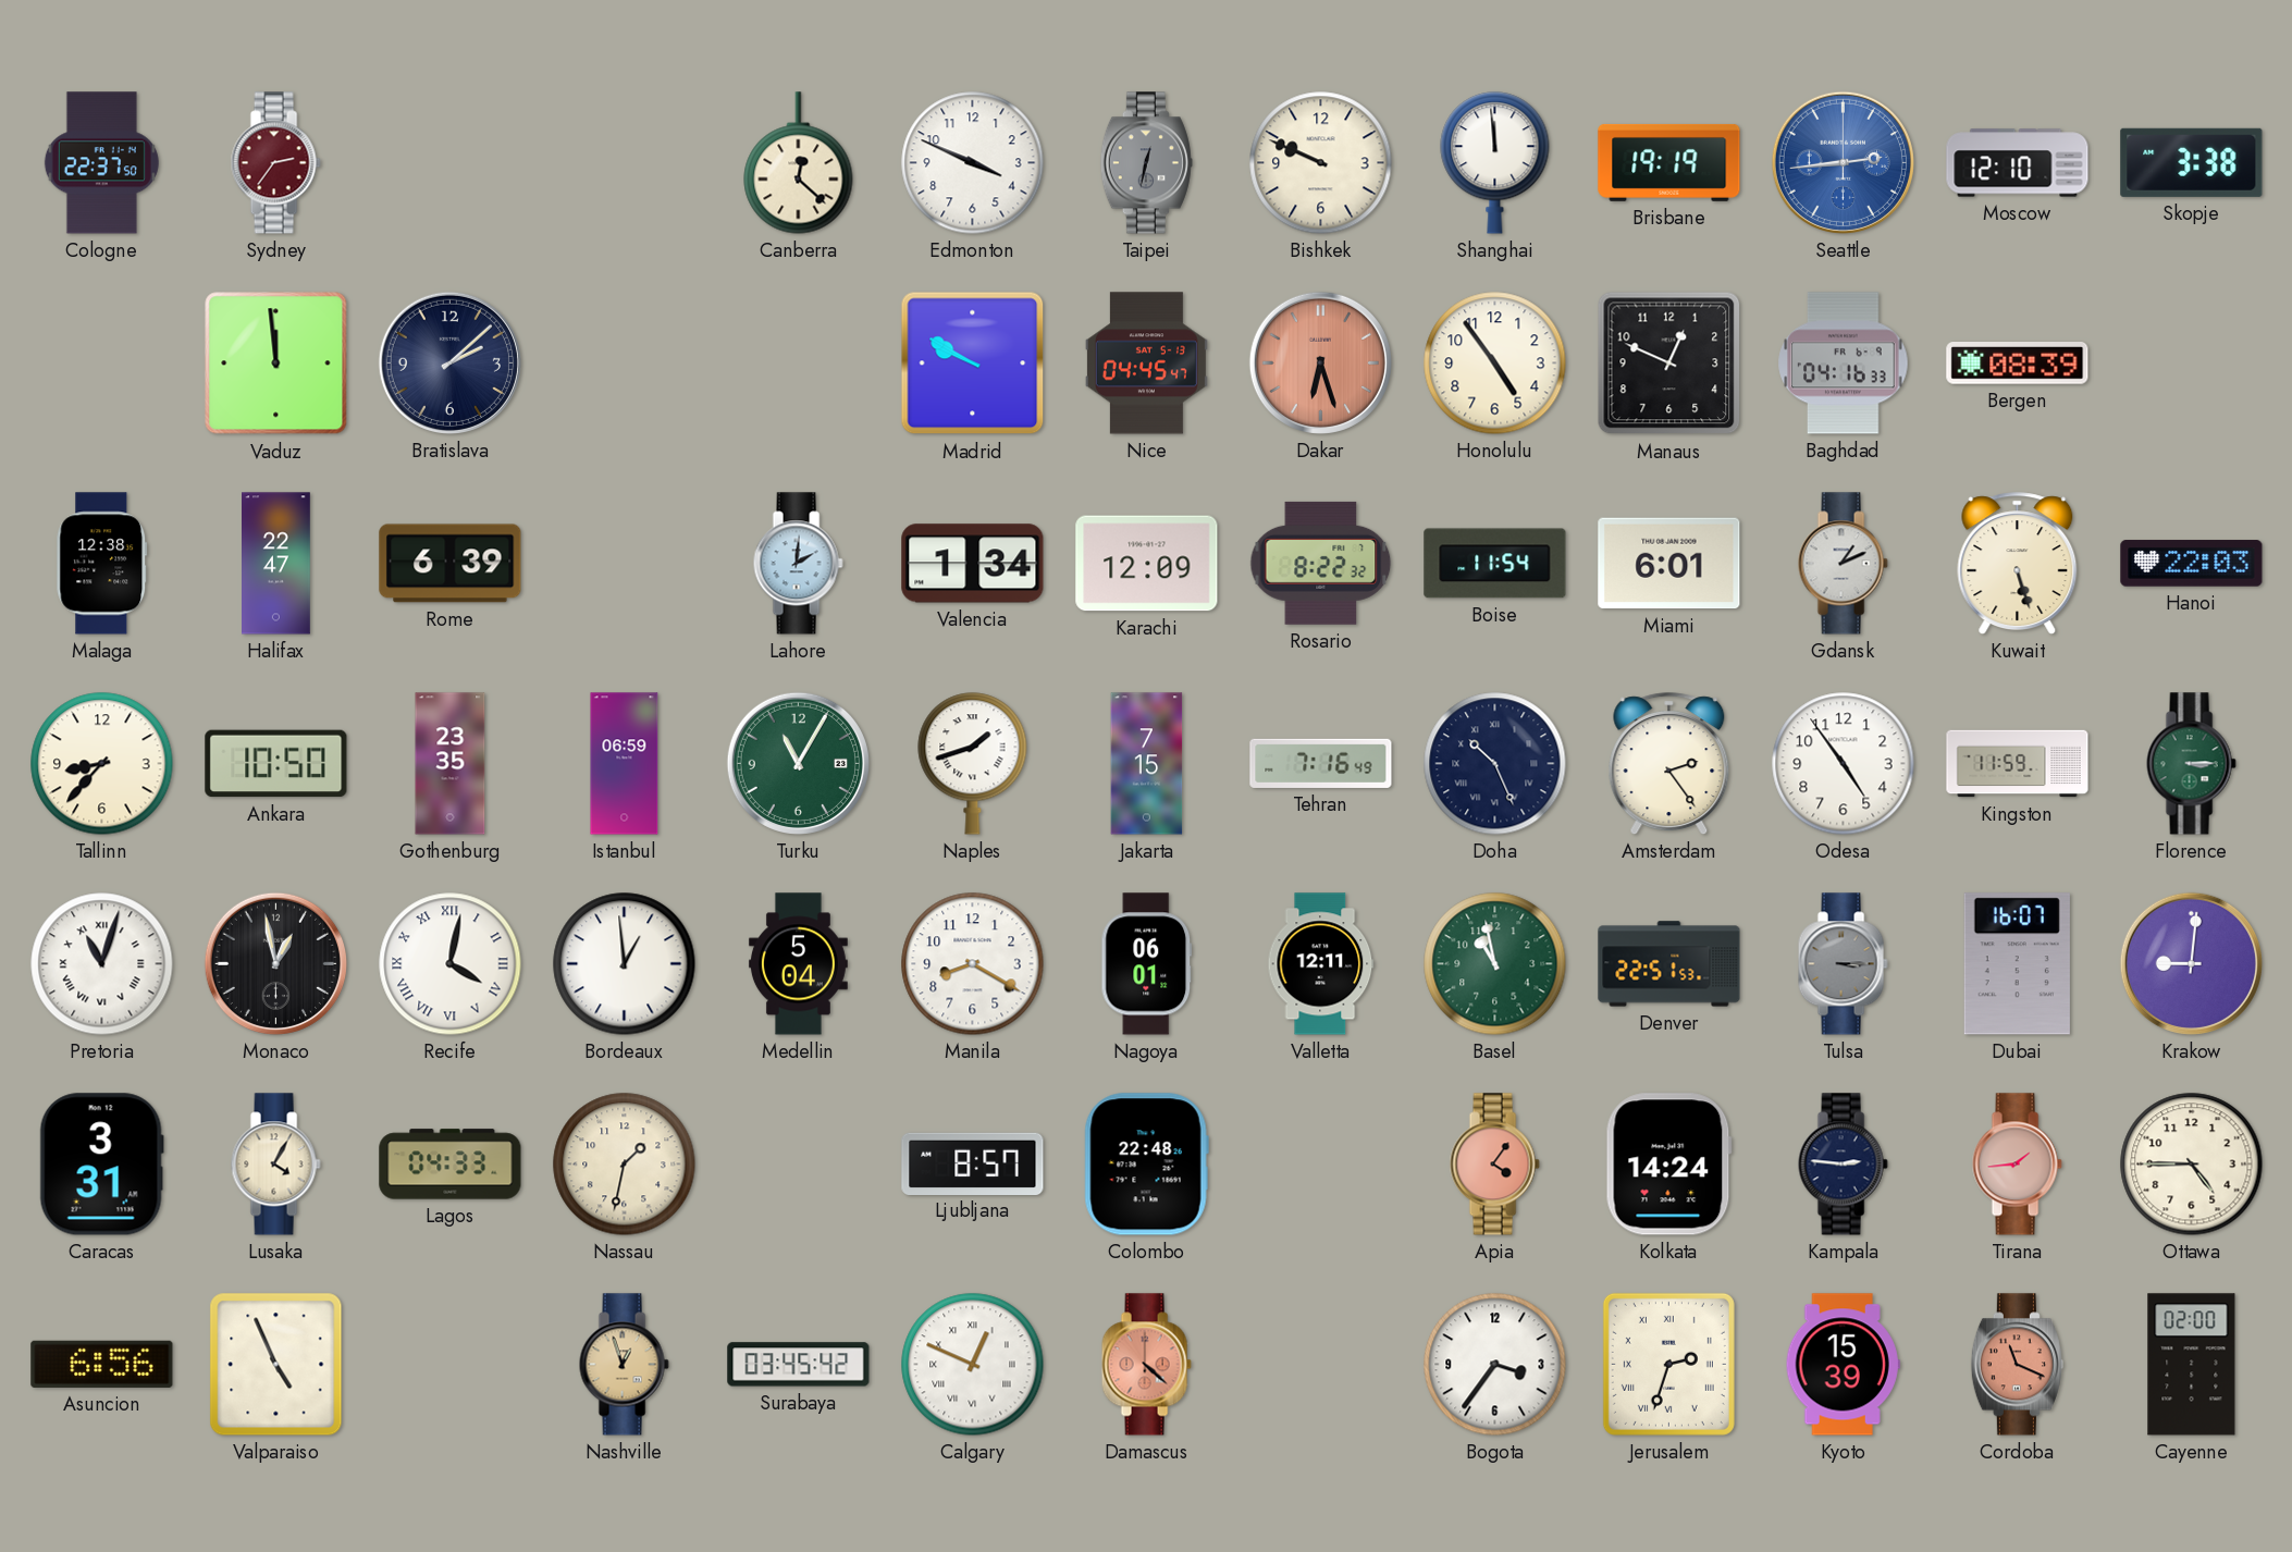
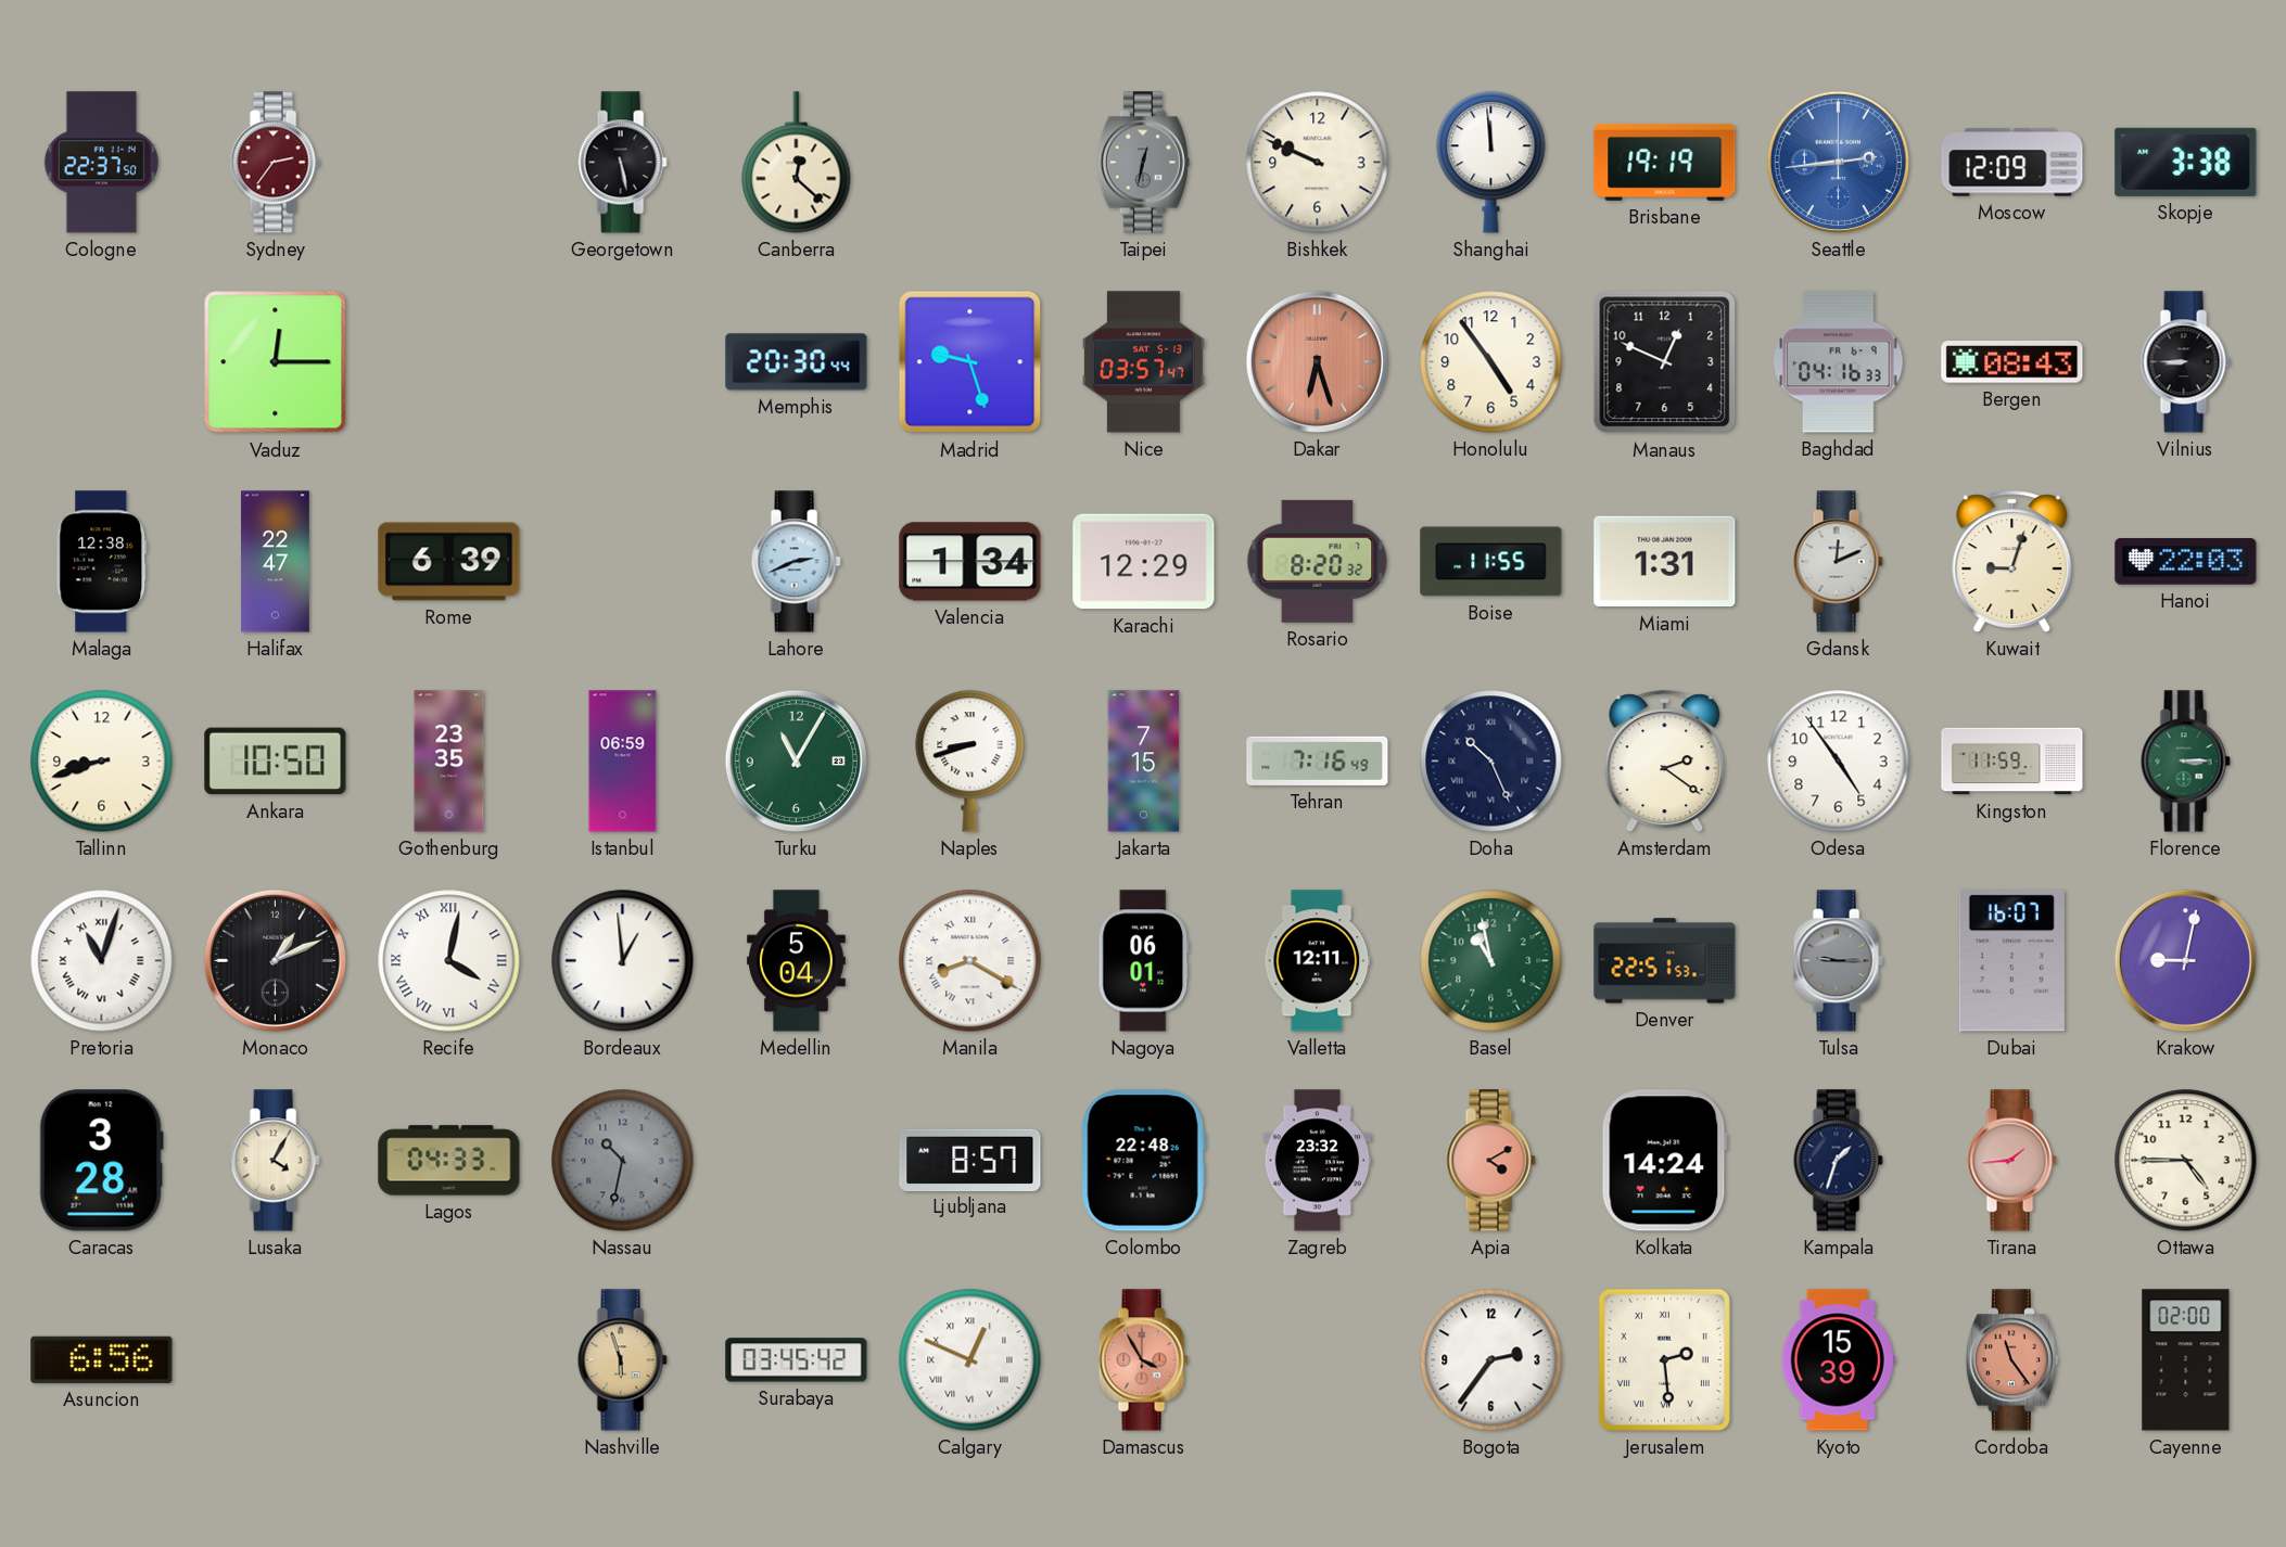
Georgetown: none -> 5:28 (622, 163)
Edmonton: 3:49 -> none (973, 163)
Moscow: 12:10 -> 12:09 (2012, 163)
Vaduz: 11:59 -> 12:15 (276, 362)
Bratislava: 2:08 -> none (449, 362)
Memphis: none -> 20:30 (797, 362)
Madrid: 9:50 -> 9:27 (970, 362)
Nice: 04:45 -> 03:57 (1143, 362)
Bergen: 08:39 -> 08:43 (2012, 362)
Vilnius: none -> 8:45 (2185, 362)
Lahore: 2:01 -> 2:41 (796, 562)
Karachi: 12:09 -> 12:29 (1144, 562)
Rosario: 8:22 -> 8:20 (1318, 561)
Boise: 11:54 -> 11:55 (1491, 562)
Miami: 6:01 -> 1:31 (1665, 562)
Gdansk: 1:11 -> 12:11 (1838, 562)
Kuwait: 5:27 -> 9:03 (2012, 562)
Tallinn: 8:37 -> 8:42 (102, 762)
Naples: 1:42 -> 8:42 (970, 762)
Amsterdam: 2:24 -> 2:21 (1665, 762)
Monaco: 12:58 -> 1:11 (275, 960)
Manila numerals: Arabic -> Roman (970, 961)
Tulsa: 3:15 -> 9:15 (1838, 961)
Krakow: 9:01 -> 9:02 (2185, 960)
Caracas: 3:31 -> 3:28 (101, 1161)
Nassau: 1:32 -> 10:32 (623, 1161)
Nassau dial: cream -> grey (623, 1161)
Zagreb: none -> 23:32 (1318, 1161)
Apia: 4:06 -> 4:10 (1490, 1161)
Kampala: 2:46 -> 1:33 (1838, 1161)
Valparaiso: 4:56 -> none (276, 1365)
Nashville: 12:57 -> 5:57 (622, 1360)
Damascus: 4:22 -> 3:55 (1143, 1360)
Bogota: 3:36 -> 2:36 (1491, 1360)
Jerusalem: 2:33 -> 2:29 (1664, 1359)
Cordoba: 11:19 -> 11:24 (2011, 1360)
